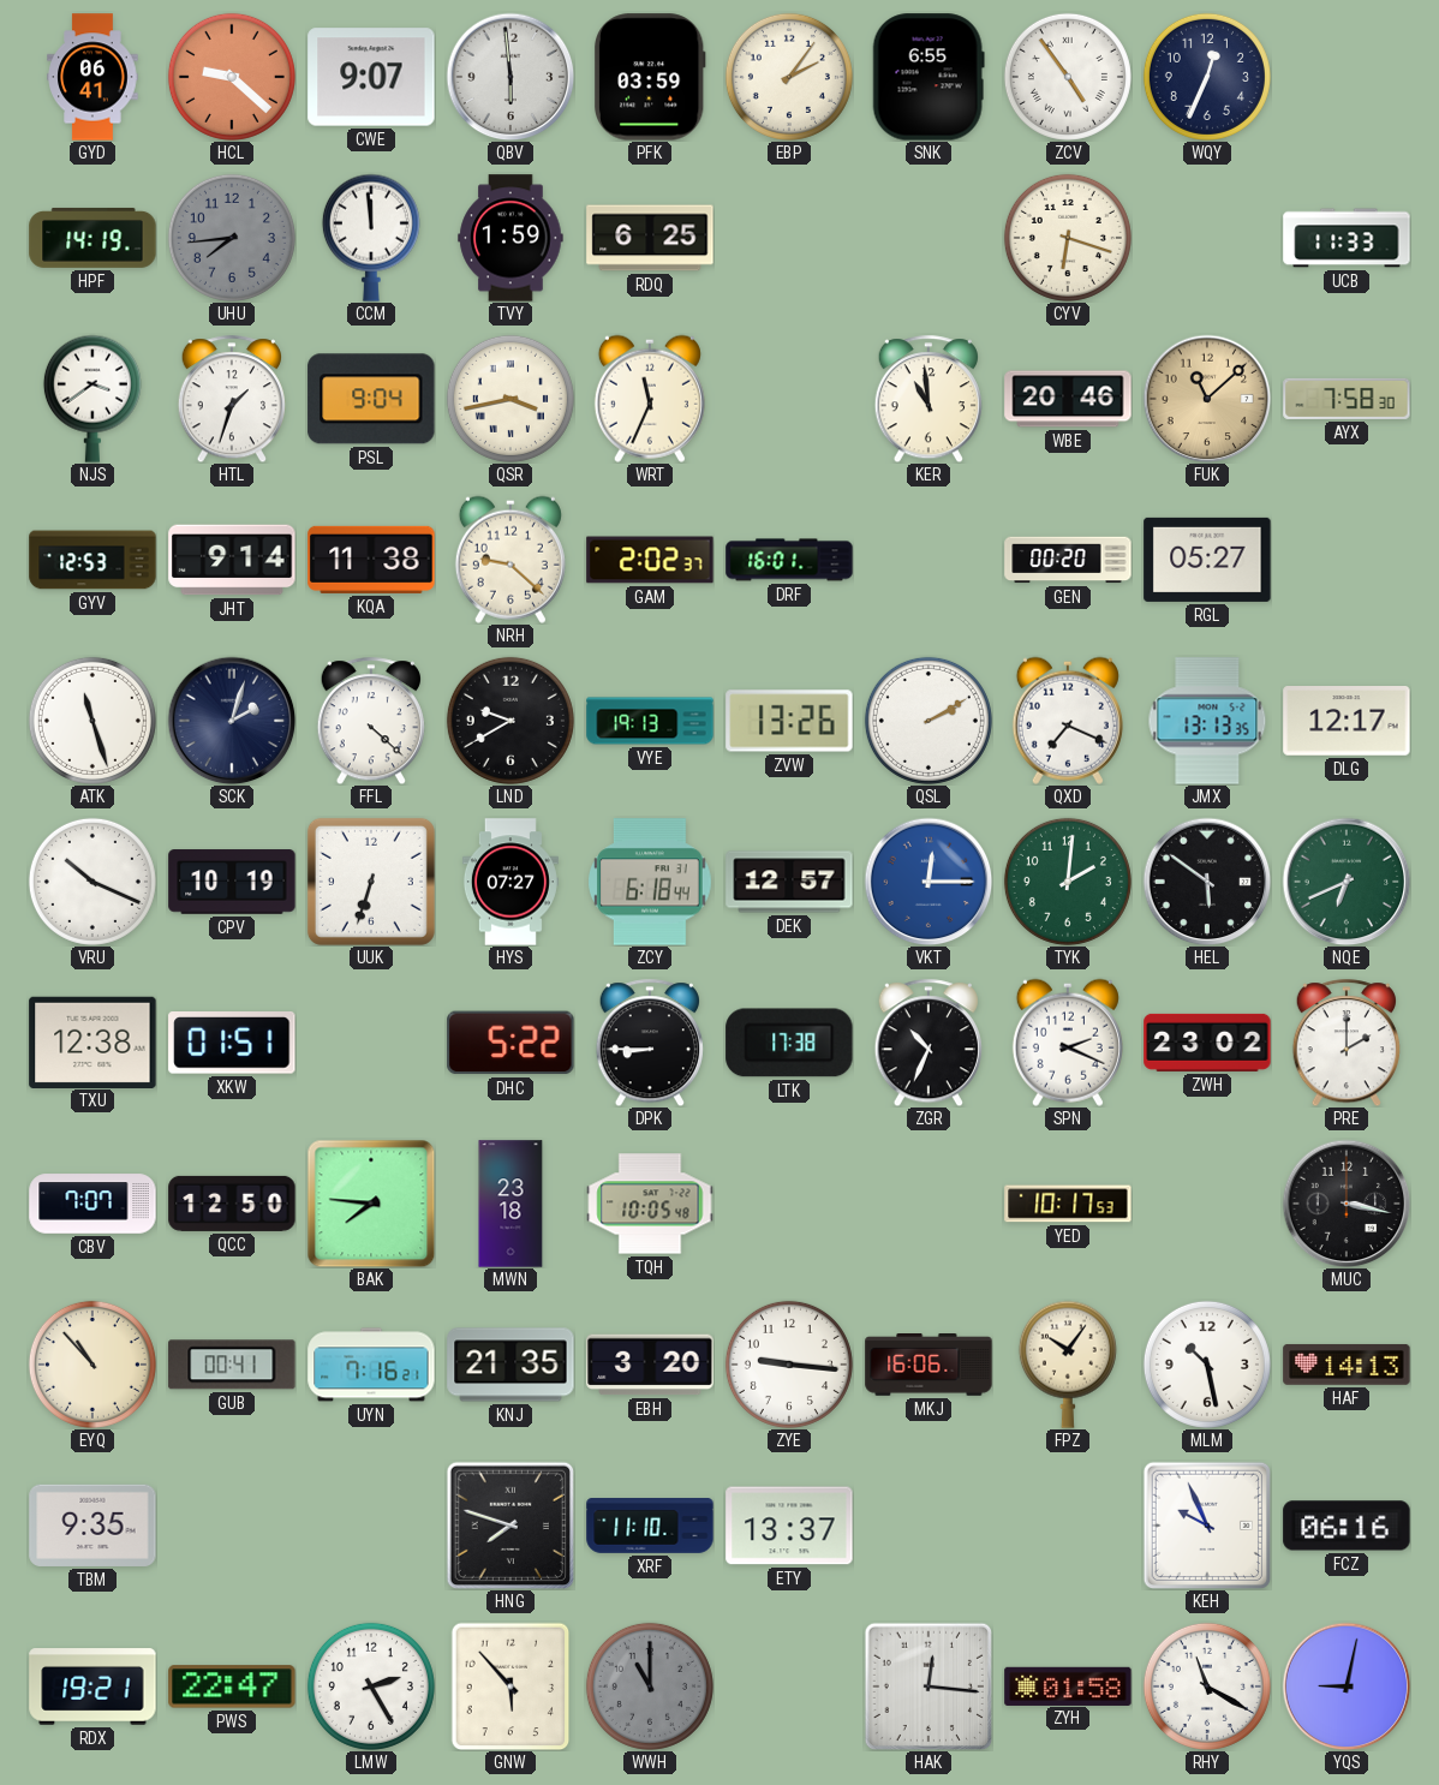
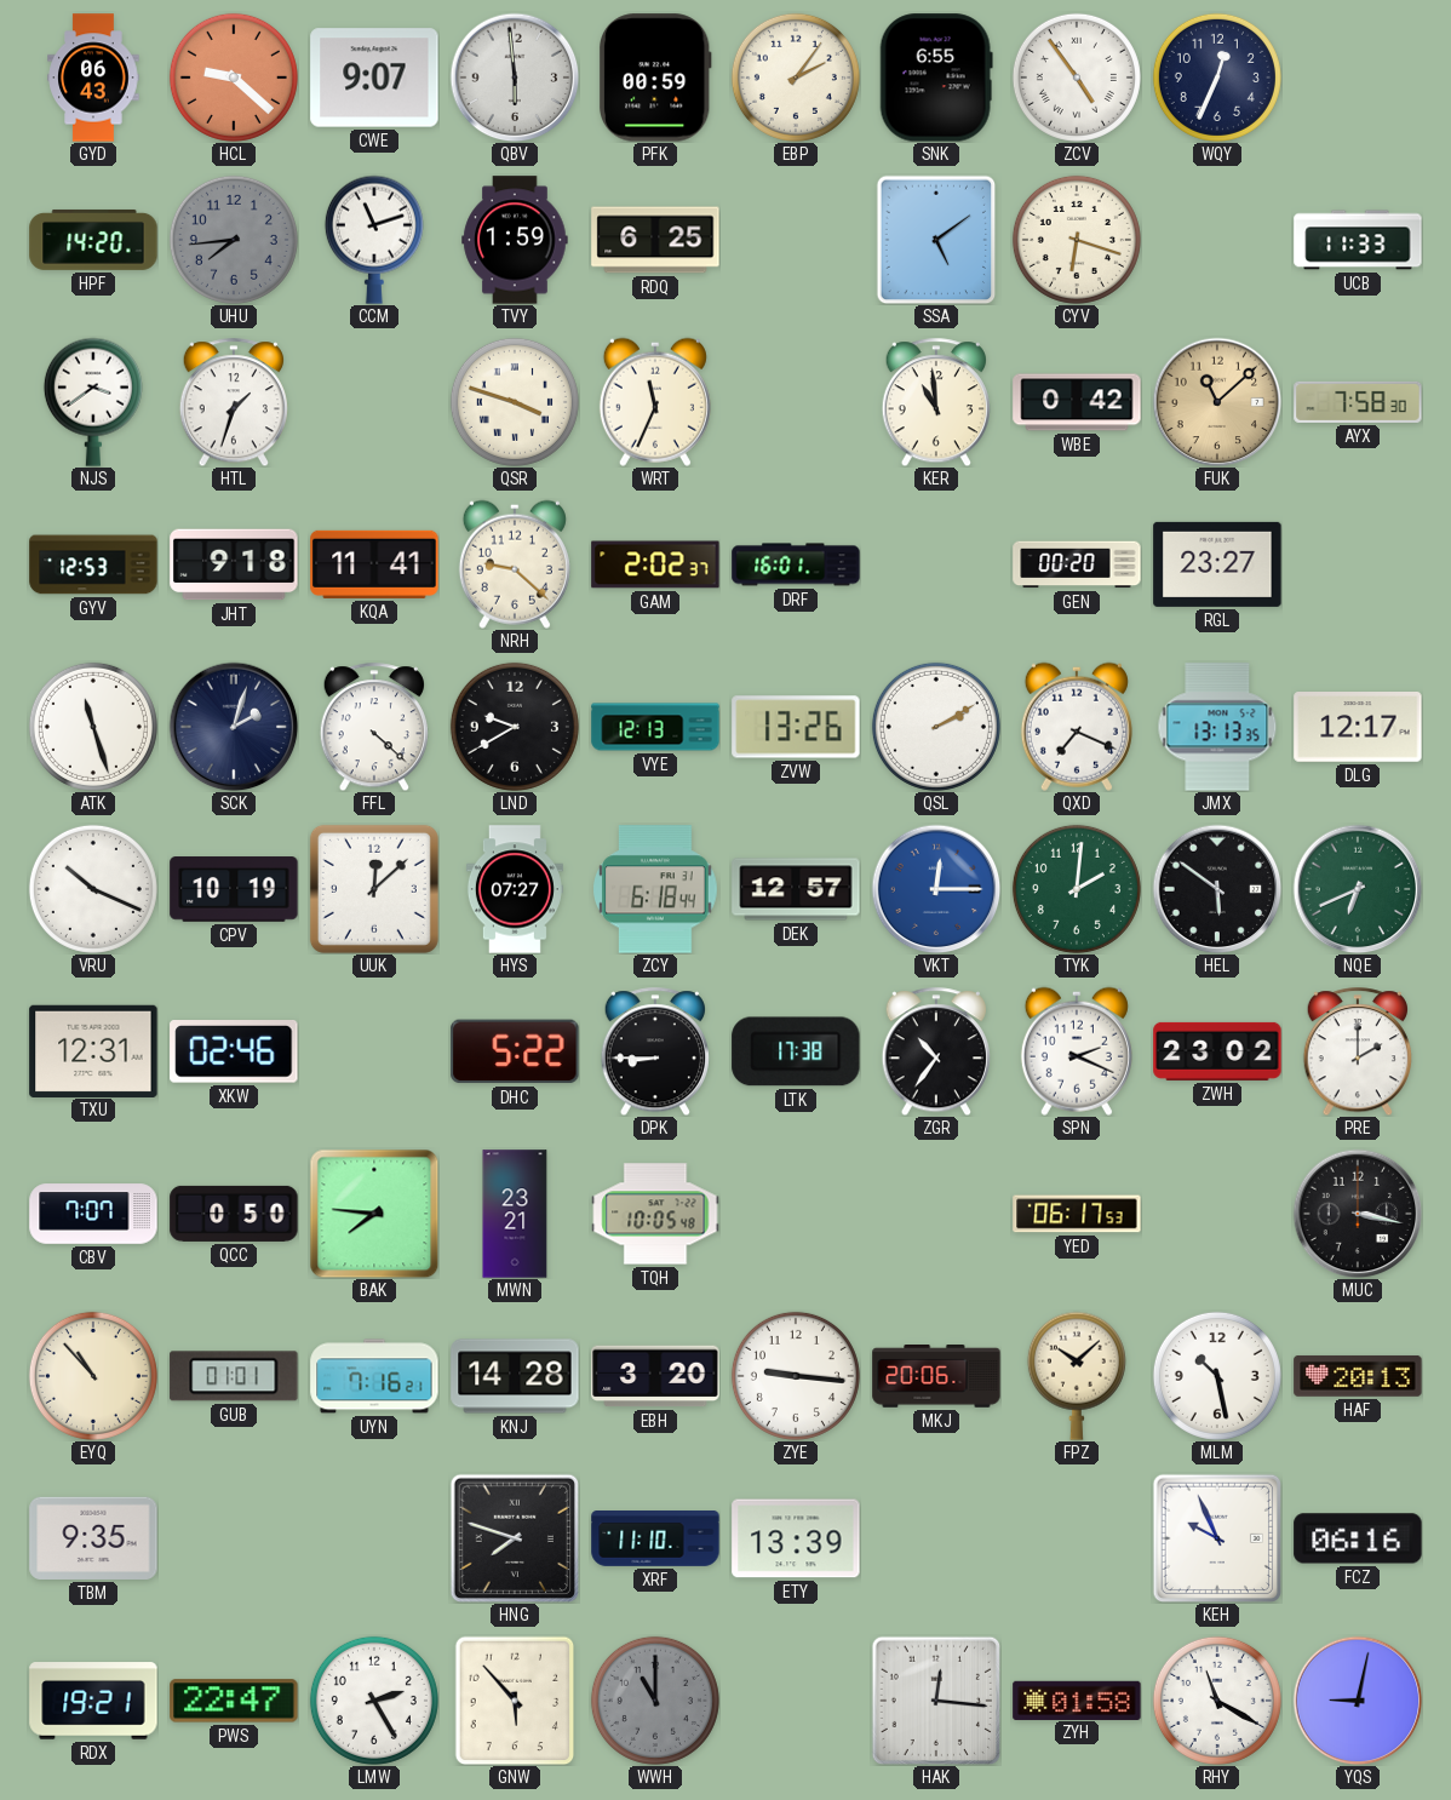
GYD: 06:41 -> 06:43 (93, 78)
PFK: 03:59 -> 00:59 (656, 78)
HPF: 14:19 -> 14:20 (93, 240)
CCM: 11:59 -> 11:12 (374, 240)
SSA: none -> 5:09 (936, 240)
PSL: 9:04 -> none (371, 399)
QSR: 3:43 -> 3:48 (515, 402)
WBE: 20:46 -> 0:42 (1077, 402)
JHT: 9:14 -> 9:18 (234, 564)
KQA: 11:38 -> 11:41 (374, 564)
RGL: 05:27 -> 23:27 (1217, 564)
VYE: 19:13 -> 12:13 (655, 727)
UUK: 6:33 -> 12:08 (374, 889)
TXU: 12:38 -> 12:31 (93, 1050)
XKW: 01:51 -> 02:46 (234, 1053)
ZGR: 10:34 -> 10:36 (935, 1051)
QCC: 12:50 -> 0:50 (234, 1214)
MWN: 23:18 -> 23:21 (515, 1214)
YED: 10:17 -> 06:17 (1077, 1214)
GUB: 00:41 -> 01:01 (234, 1376)
KNJ: 21:35 -> 14:28 (515, 1376)
MKJ: 16:06 -> 20:06 (936, 1376)
FPZ: 10:06 -> 10:08 (1077, 1376)
HAF: 14:13 -> 20:13 (1358, 1376)
ETY: 13:37 -> 13:39 (796, 1538)
